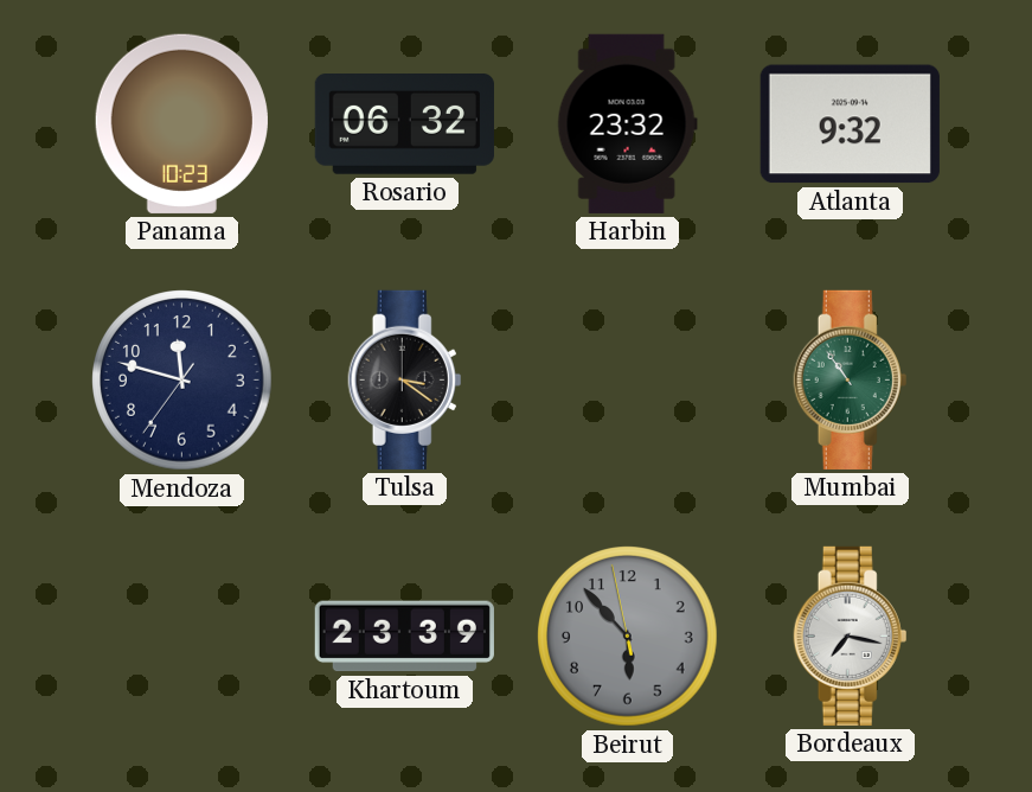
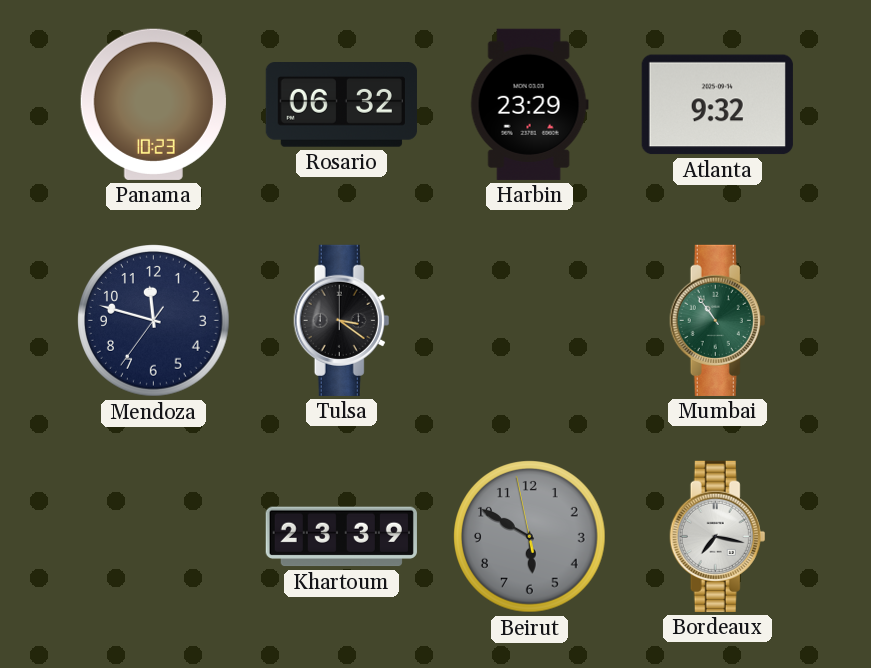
Harbin: 23:32 -> 23:29 (529, 104)
Beirut: 5:52 -> 5:49 (530, 537)
